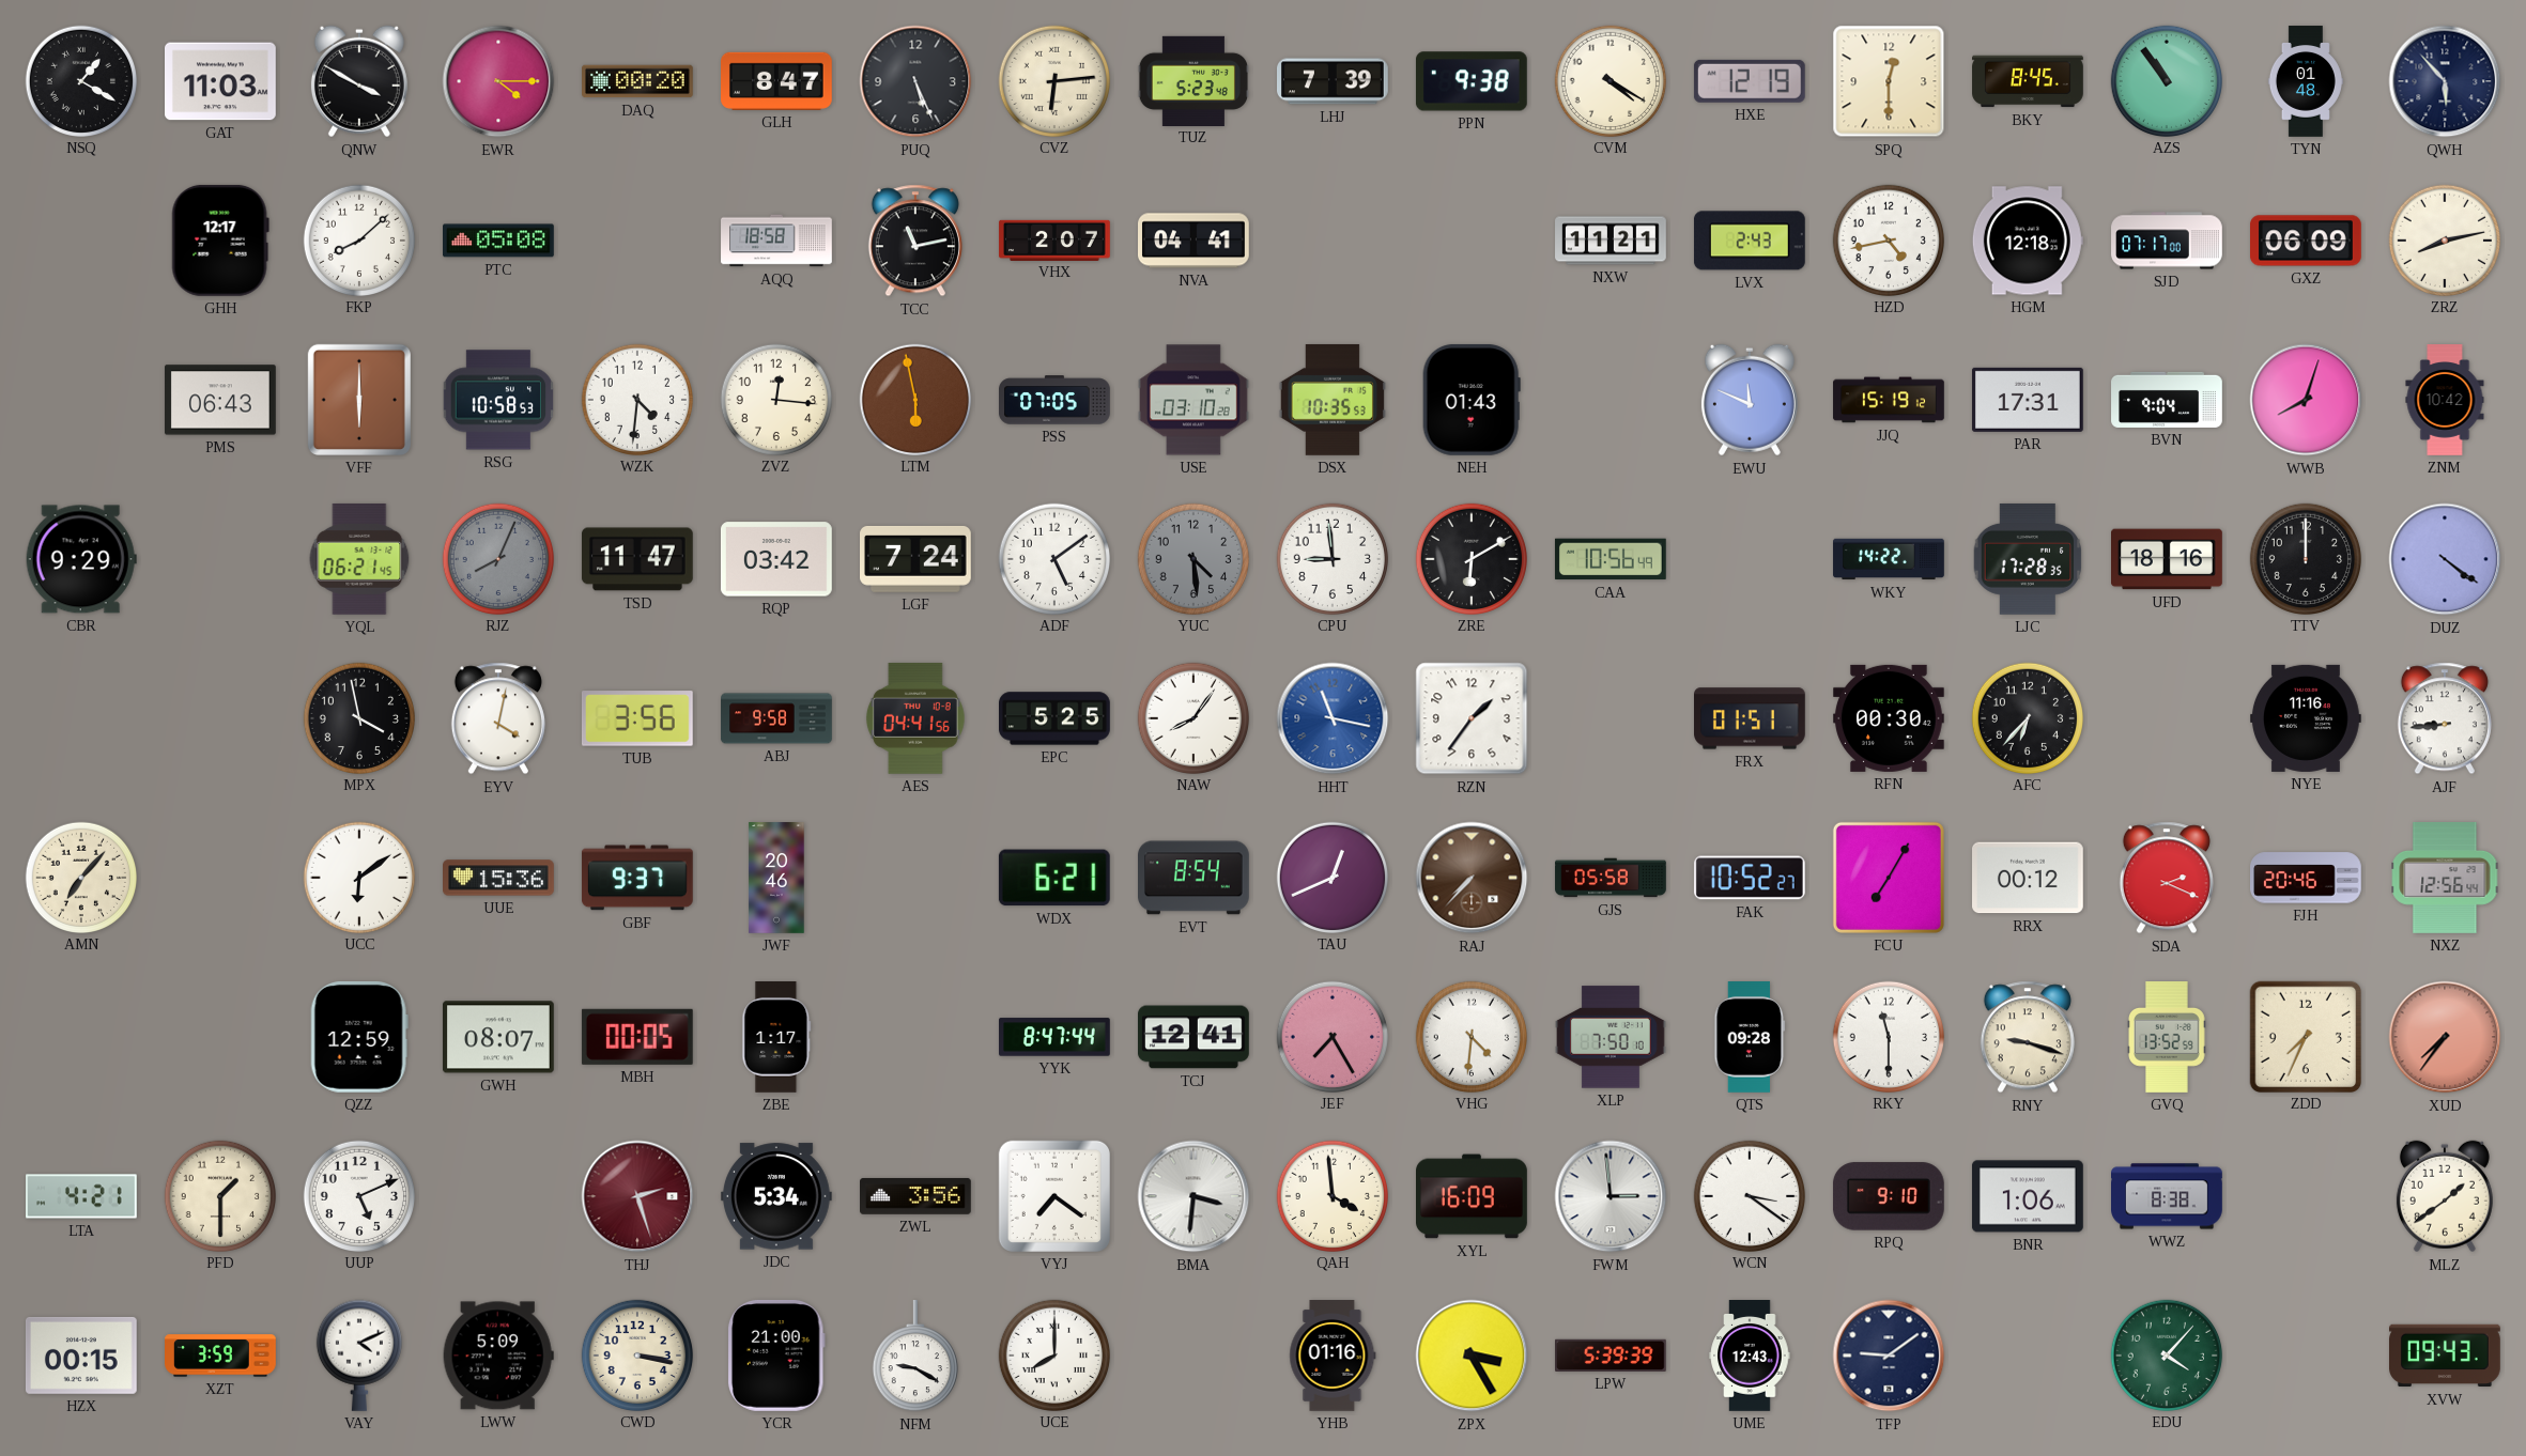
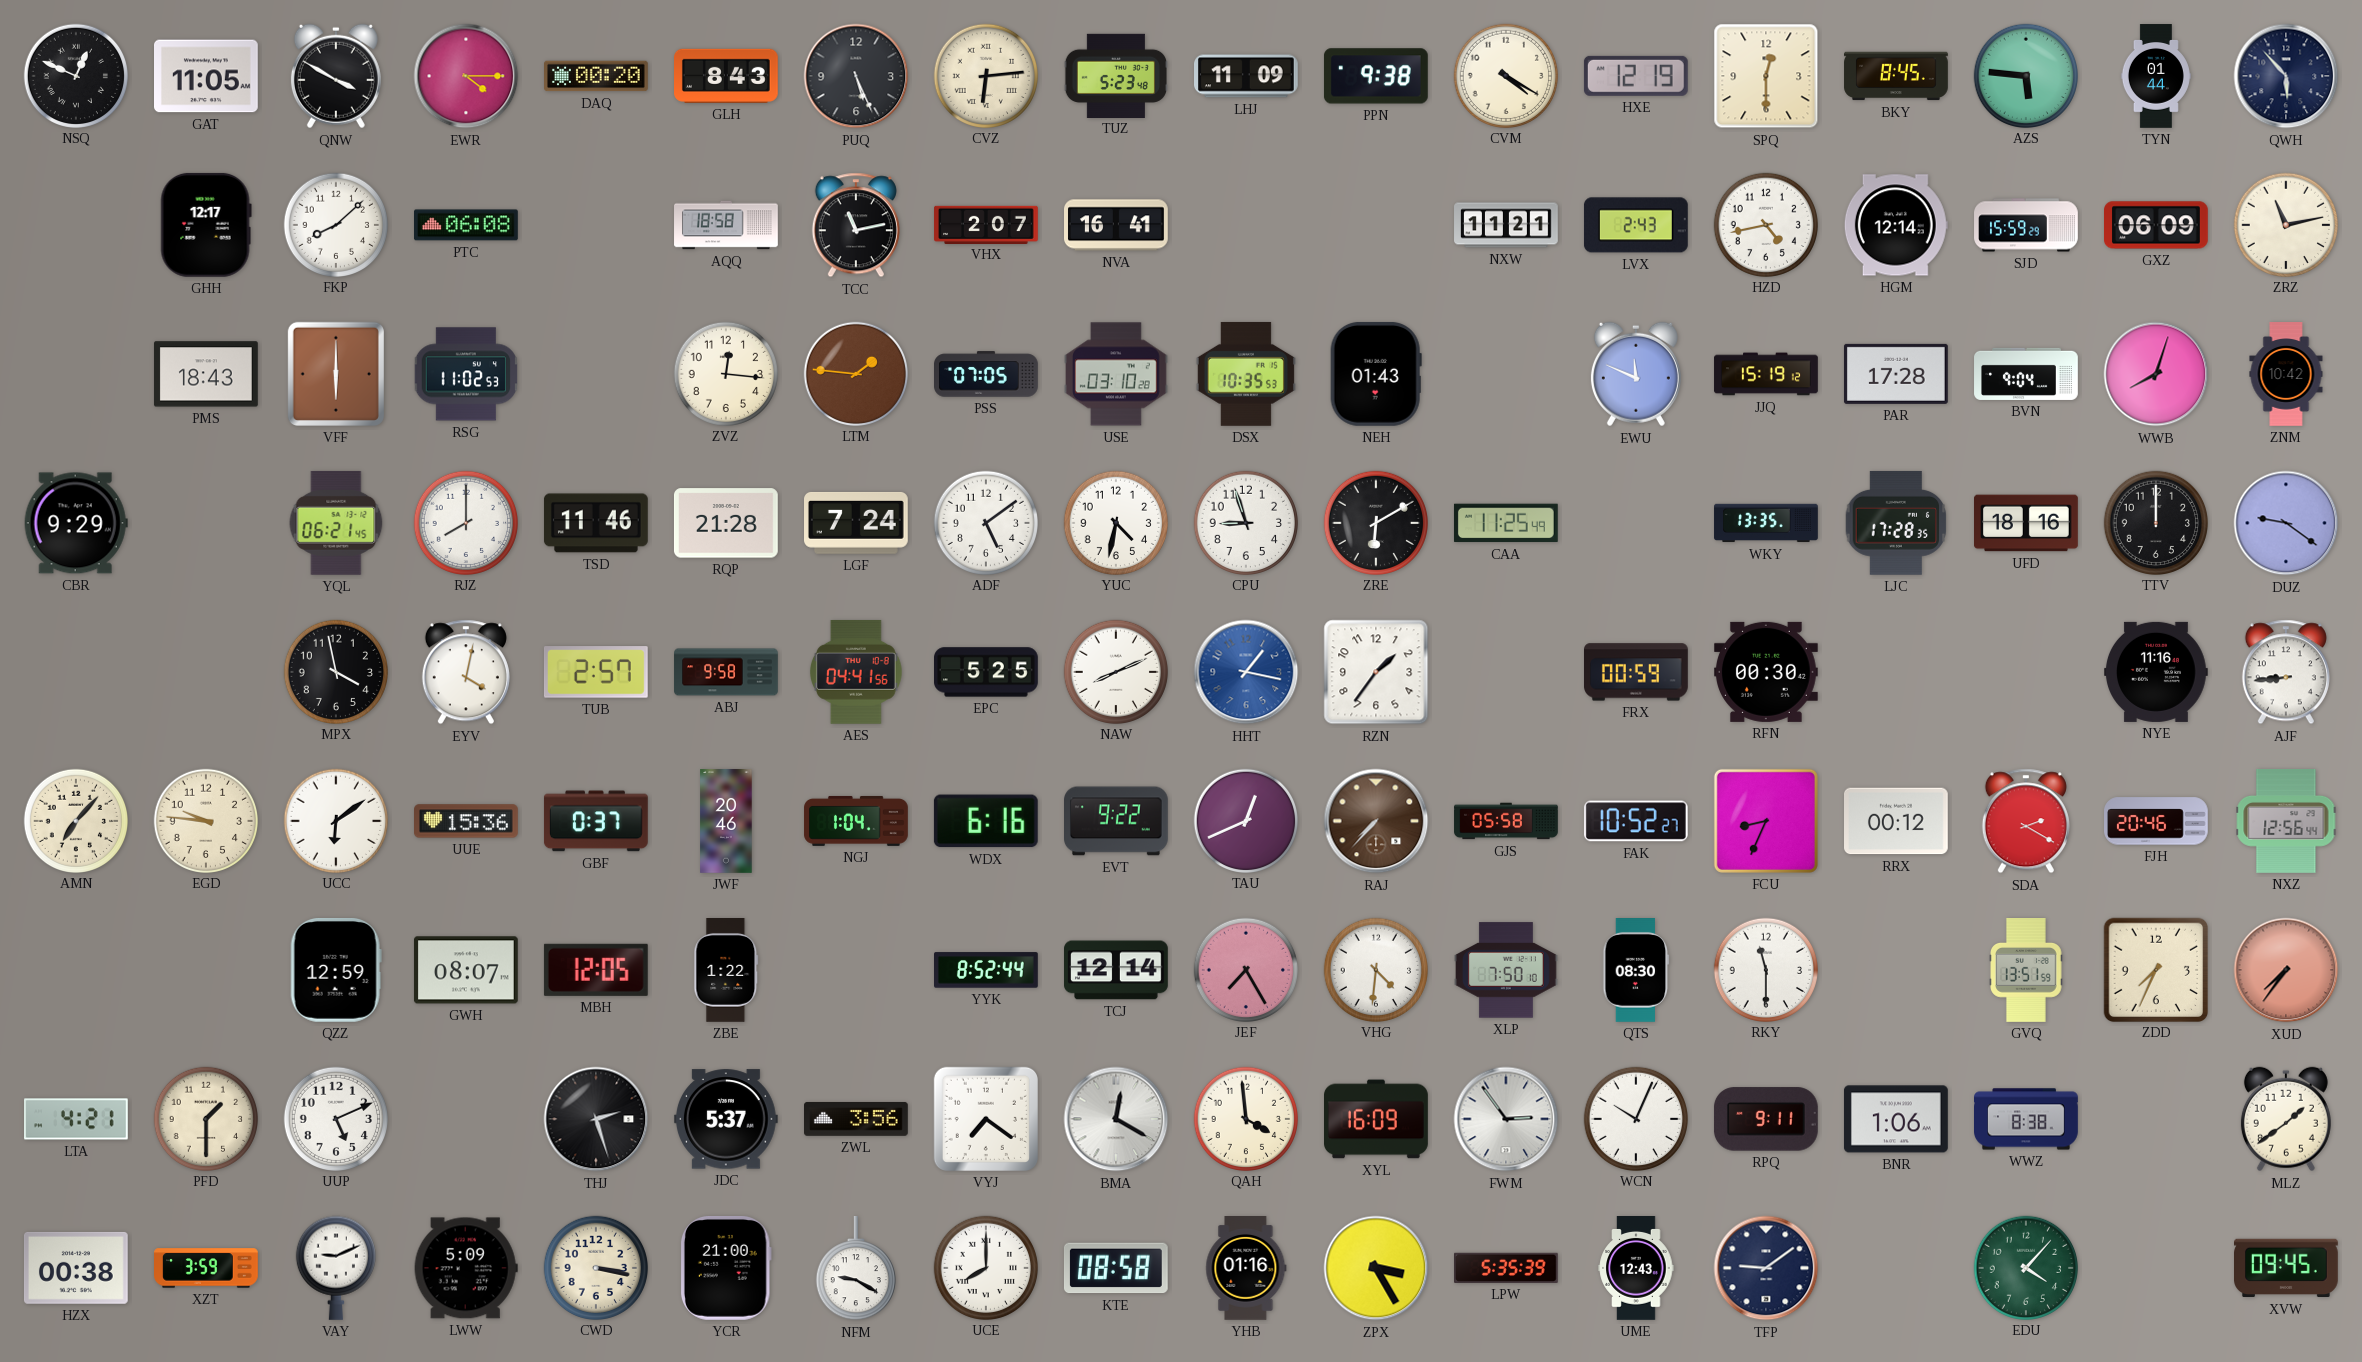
NSQ: 1:20 -> 12:49 (75, 75)
GAT: 11:03 -> 11:05 (207, 76)
GLH: 8:47 -> 8:43 (727, 76)
LHJ: 7:39 -> 11:09 (1247, 76)
AZS: 10:54 -> 5:46 (2025, 75)
TYN: 01:48 -> 01:44 (2156, 76)
PTC: 05:08 -> 06:08 (467, 225)
NVA: 04:41 -> 16:41 (1117, 225)
HGM: 12:18 -> 12:14 (1896, 225)
SJD: 07:17 -> 15:59 (2026, 225)
ZRZ: 8:13 -> 11:13 (2285, 224)
PMS: 06:43 -> 18:43 (206, 374)
RSG: 10:58 -> 11:02 (465, 374)
WZK: 4:31 -> none (636, 399)
LTM: 5:58 -> 1:46 (855, 373)
PAR: 17:31 -> 17:28 (1896, 374)
RJZ: 8:04 -> 8:00 (465, 522)
RJZ dial: grey -> white (465, 522)
TSD: 11:47 -> 11:46 (596, 523)
RQP: 03:42 -> 21:28 (726, 523)
YUC: 4:29 -> 4:32 (1115, 522)
YUC dial: grey -> white (1115, 522)
CPU: 8:59 -> 8:57 (1245, 522)
CAA: 10:56 -> 11:25 (1506, 523)
WKY: 14:22 -> 13:35 (1766, 523)
DUZ: 4:21 -> 9:21 (2286, 523)
TUB: 3:56 -> 2:57 (596, 672)
NAW: 8:06 -> 8:11 (1115, 671)
HHT: 11:17 -> 1:17 (1246, 672)
FRX: 01:51 -> 00:59 (1637, 672)
AFC: 6:37 -> none (2027, 717)
EGD: none -> 9:46 (205, 820)
GBF: 9:37 -> 0:37 (596, 821)
NGJ: none -> 1:04 (856, 821)
WDX: 6:21 -> 6:16 (986, 821)
EVT: 8:54 -> 9:22 (1117, 821)
FCU: 7:05 -> 8:34 (1766, 821)
SDA: 2:19 -> 2:20 (2026, 821)
MBH: 00:05 -> 12:05 (596, 970)
ZBE: 1:17 -> 1:22 (726, 971)
YYK: 8:47 -> 8:52 (987, 970)
TCJ: 12:41 -> 12:14 (1117, 970)
QTS: 09:28 -> 08:30 (1636, 971)
RNY: 9:18 -> none (2028, 1037)
GVQ: 13:52 -> 13:51 (2026, 971)
THJ dial: burgundy -> black (596, 1119)
JDC: 5:34 -> 5:37 (726, 1119)
BMA: 3:31 -> 12:20 (1116, 1119)
FWM: 2:59 -> 2:54 (1506, 1119)
WCN: 3:21 -> 10:04 (1635, 1118)
RPQ: 9:10 -> 9:11 (1766, 1119)
HZX: 00:15 -> 00:38 (76, 1268)
VAY: 4:11 -> 9:11 (335, 1268)
KTE: none -> 08:58 (1116, 1268)
LPW: 5:39 -> 5:35 (1507, 1268)
XVW: 09:43 -> 09:45 (2287, 1268)
